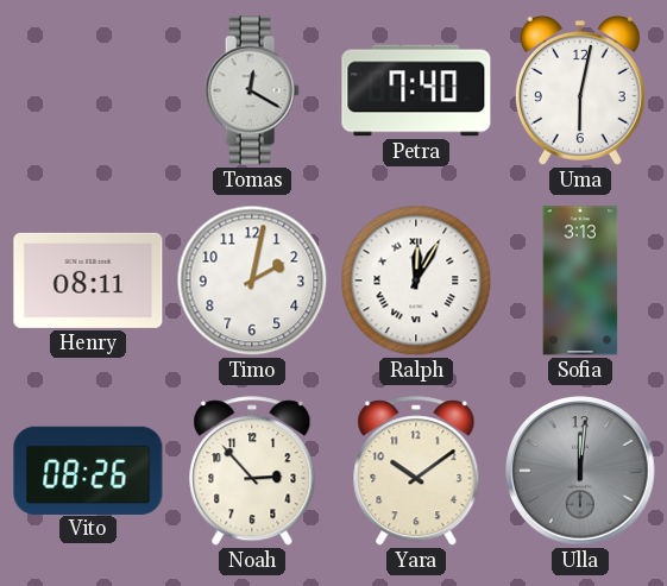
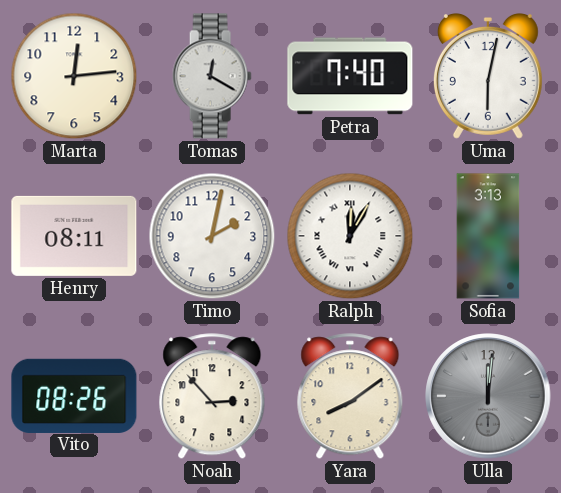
Marta: none -> 12:14 (74, 76)
Yara: 10:09 -> 8:09 (350, 397)
